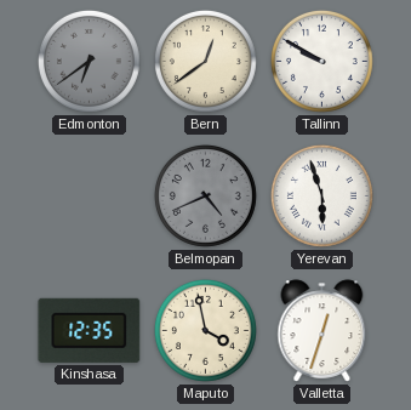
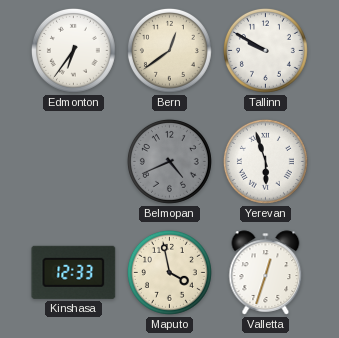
Edmonton: 6:39 -> 6:36 (73, 50)
Edmonton dial: grey -> white (73, 50)
Kinshasa: 12:35 -> 12:33 (74, 272)
